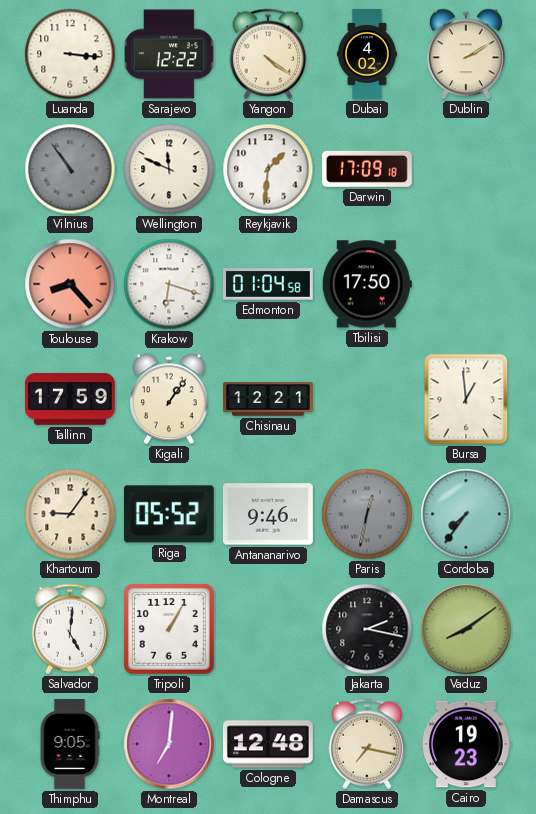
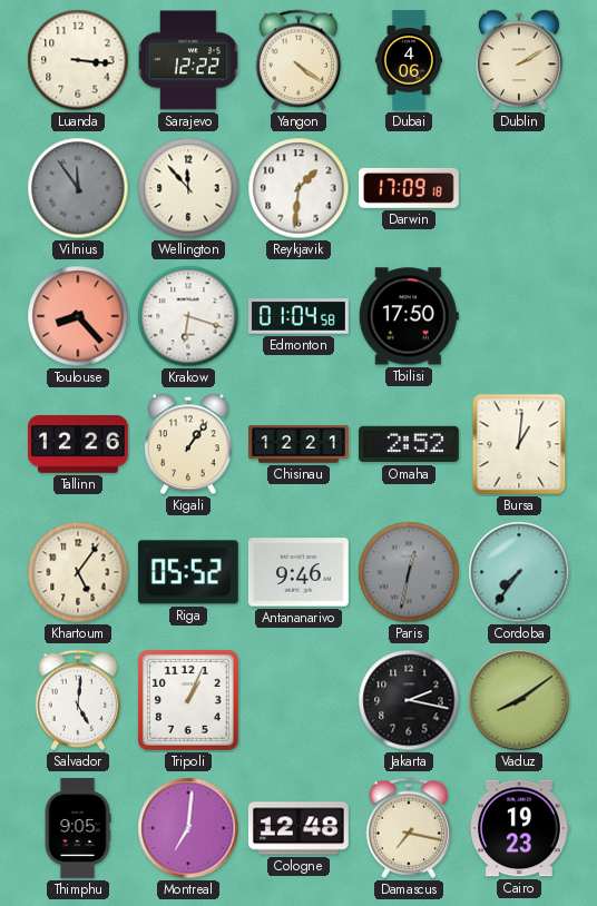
Dubai: 4:02 -> 4:06 (409, 60)
Vilnius: 10:54 -> 11:54 (78, 188)
Wellington: 11:49 -> 11:53 (188, 188)
Tallinn: 17:59 -> 12:26 (78, 444)
Omaha: none -> 2:52 (409, 444)
Bursa: 12:59 -> 1:01 (519, 444)
Khartoum: 9:06 -> 5:06 (78, 572)
Tripoli: 1:05 -> 1:04 (188, 700)
